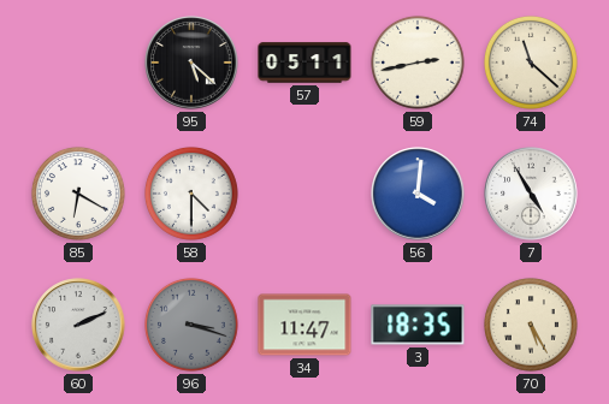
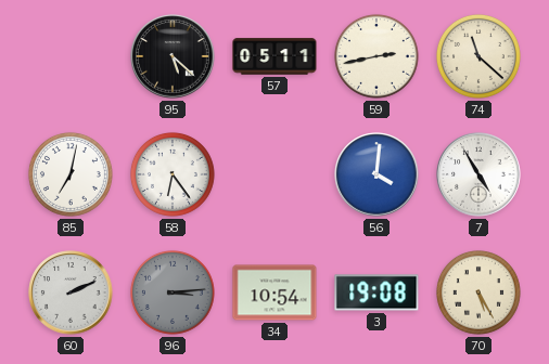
85: 6:20 -> 7:02 (71, 174)
58: 4:30 -> 6:24 (173, 174)
96: 3:18 -> 3:14 (173, 292)
34: 11:47 -> 10:54 (274, 292)
3: 18:35 -> 19:08 (376, 292)
